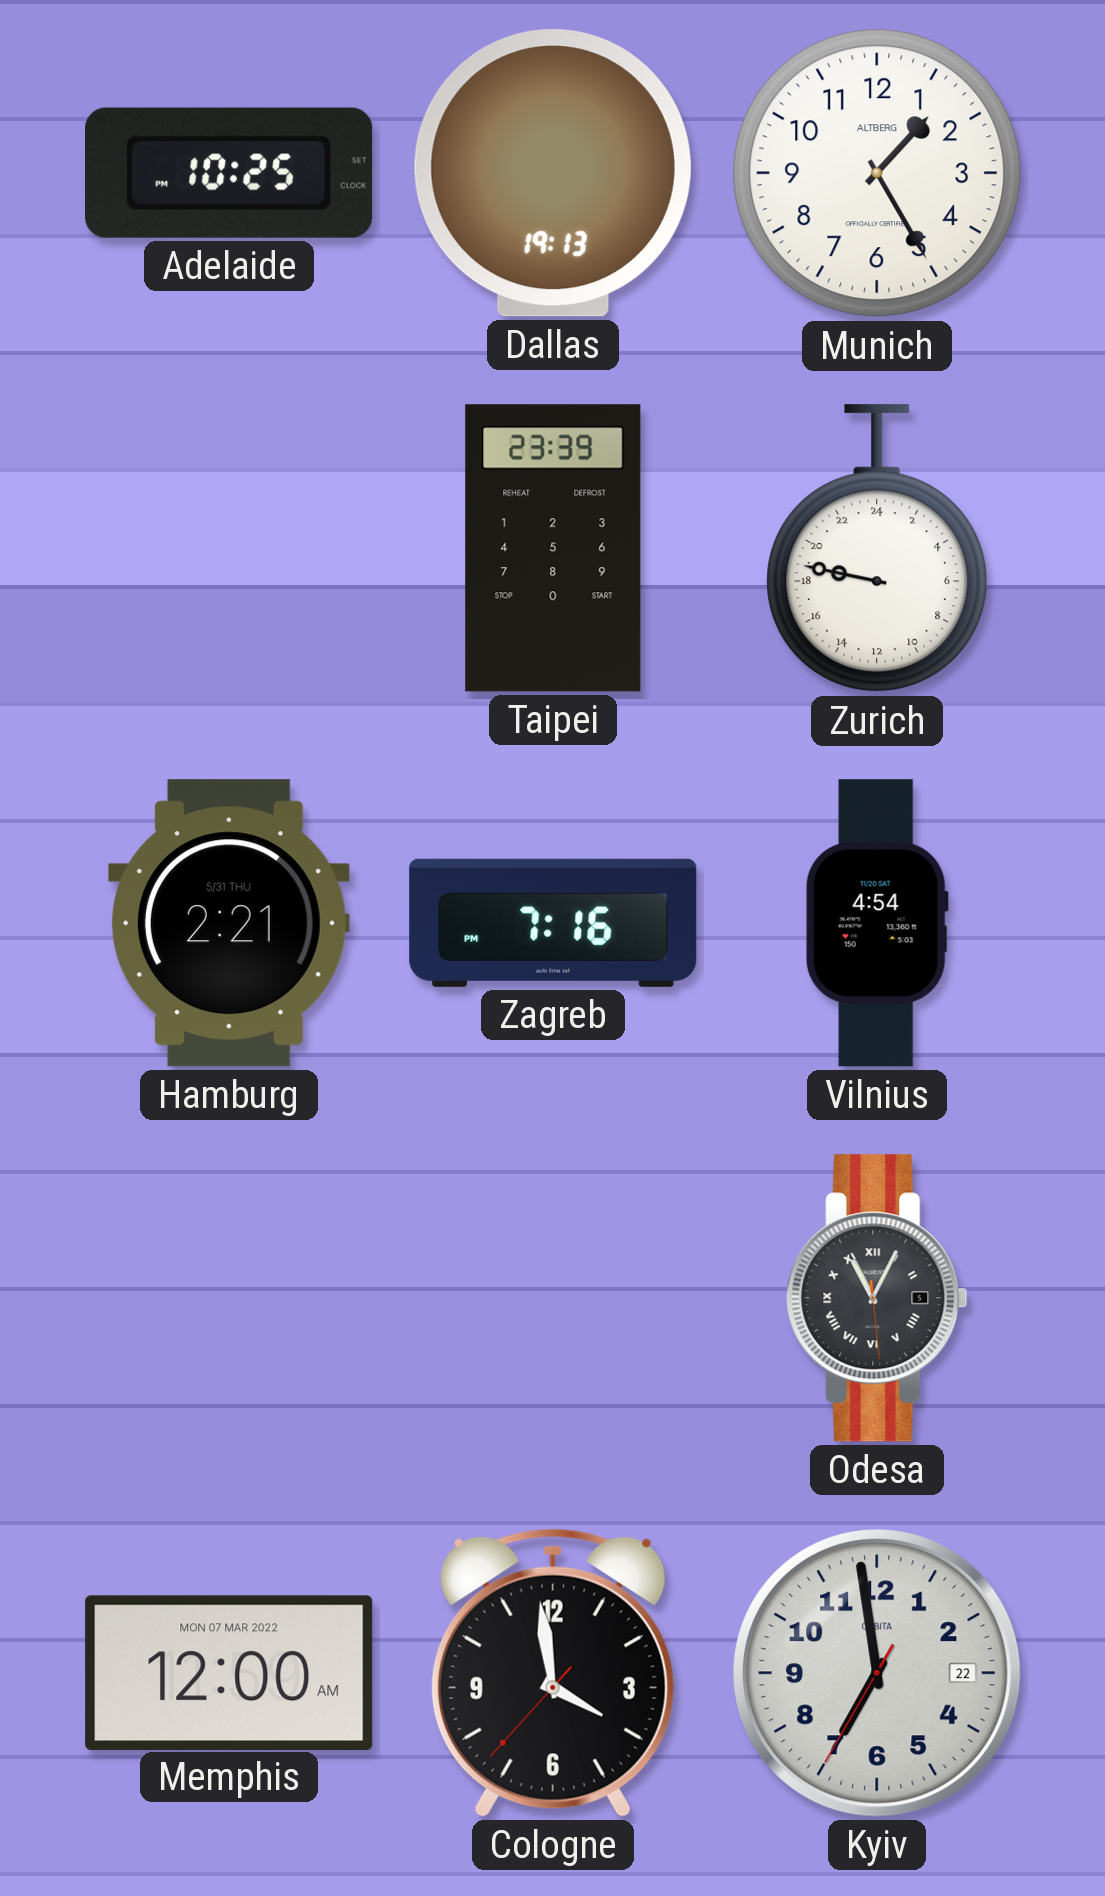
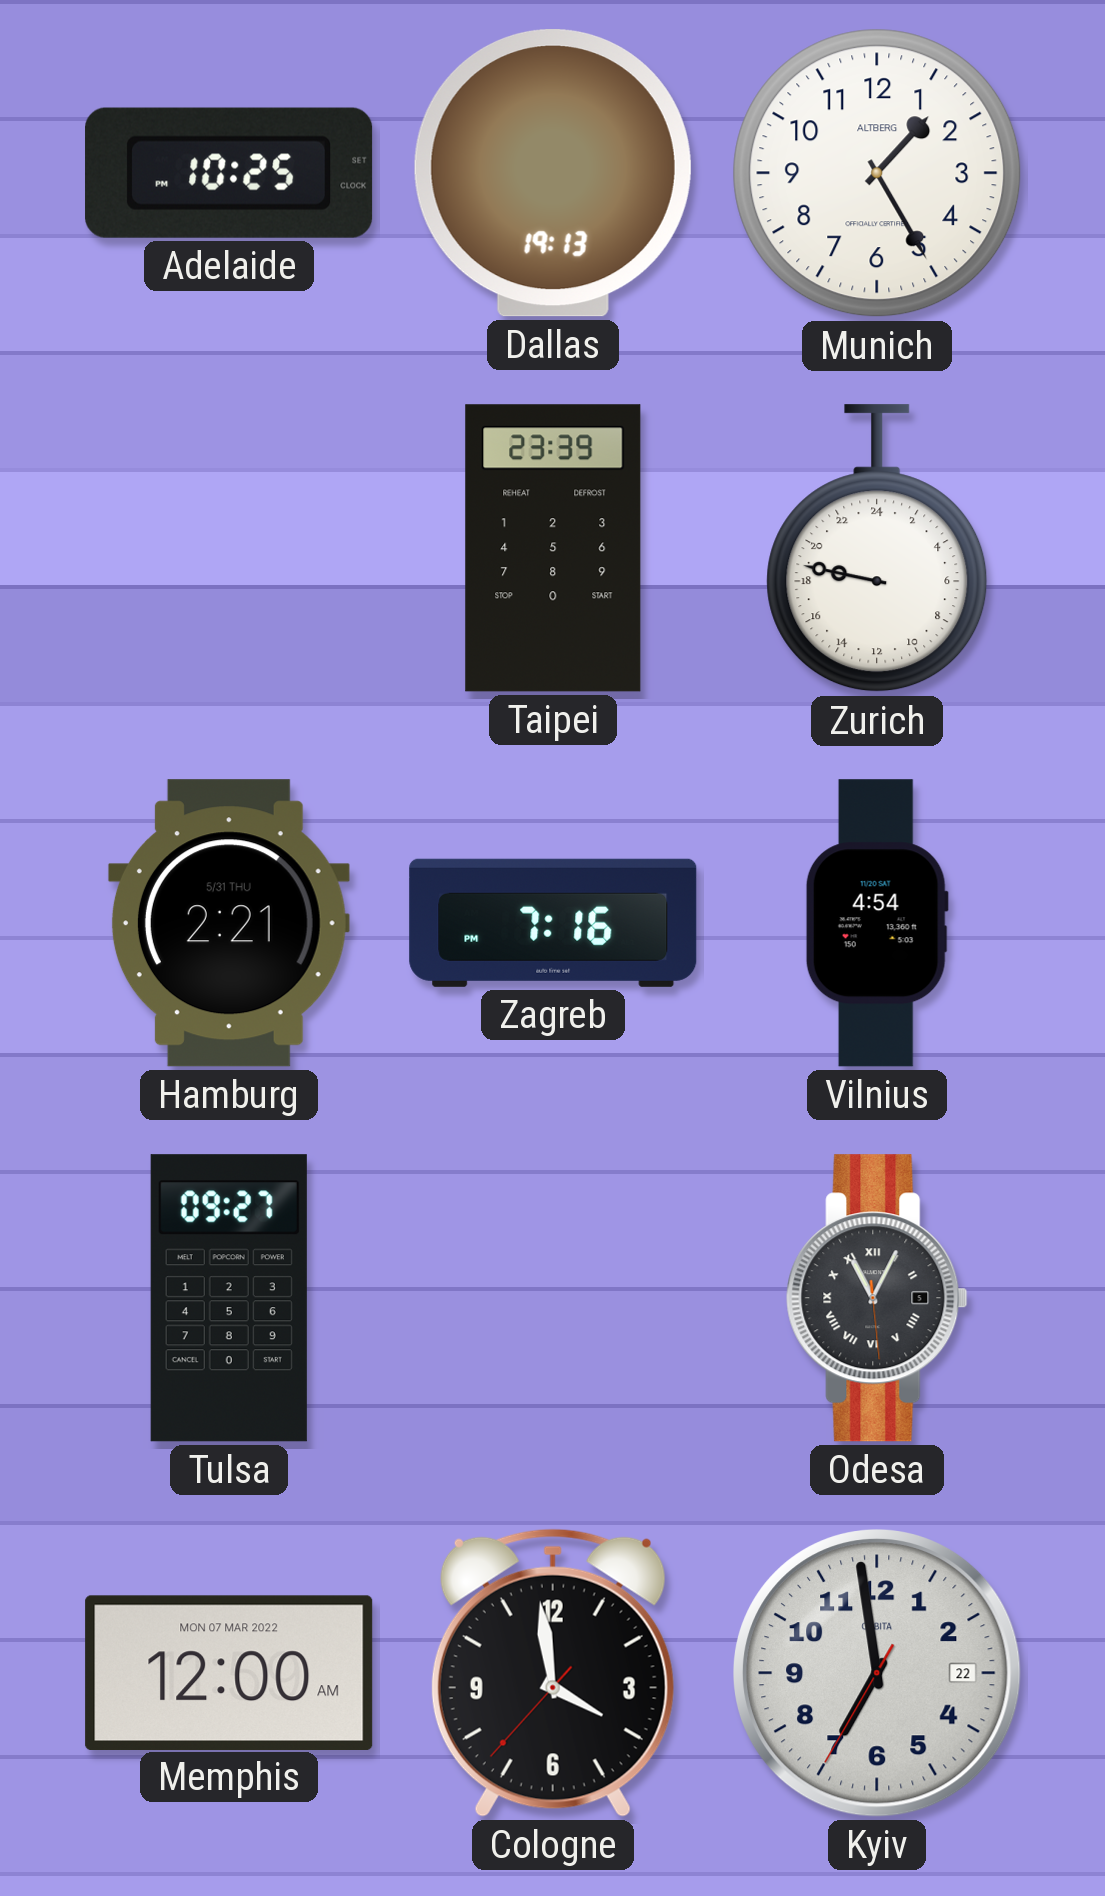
Tulsa: none -> 09:27 (229, 1298)
